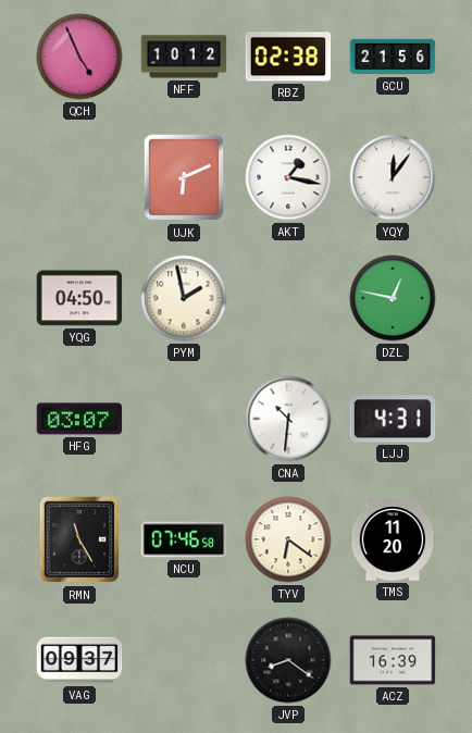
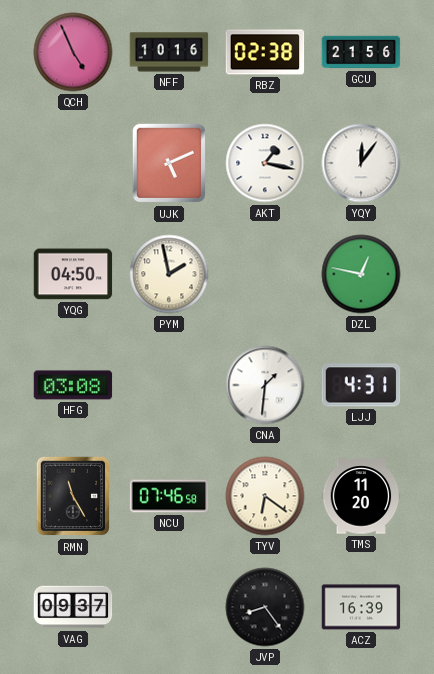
NFF: 10:12 -> 10:16 (169, 52)
UJK: 6:11 -> 5:11 (169, 163)
HFG: 03:07 -> 03:08 (73, 385)
CNA: 10:31 -> 1:31 (265, 385)
JVP: 8:21 -> 8:24 (265, 607)
